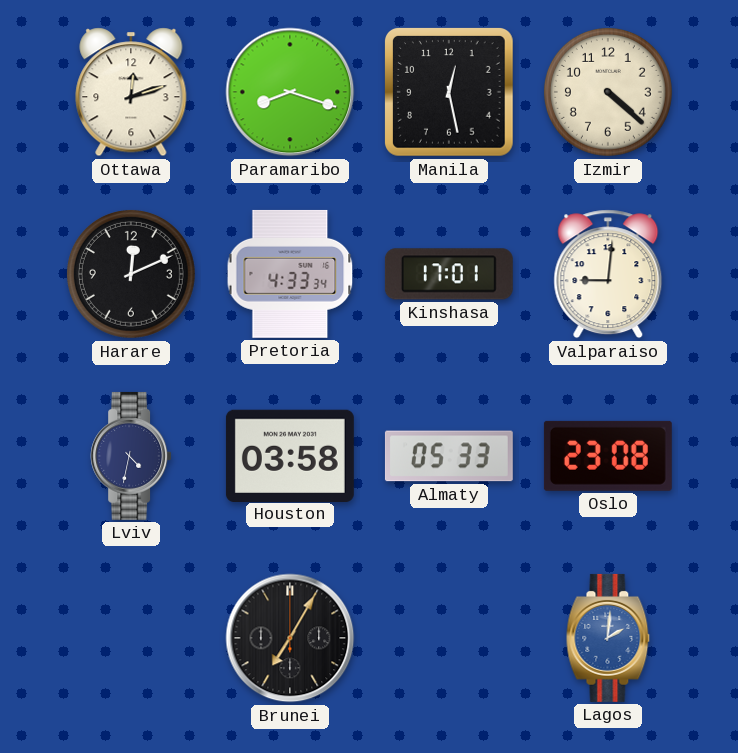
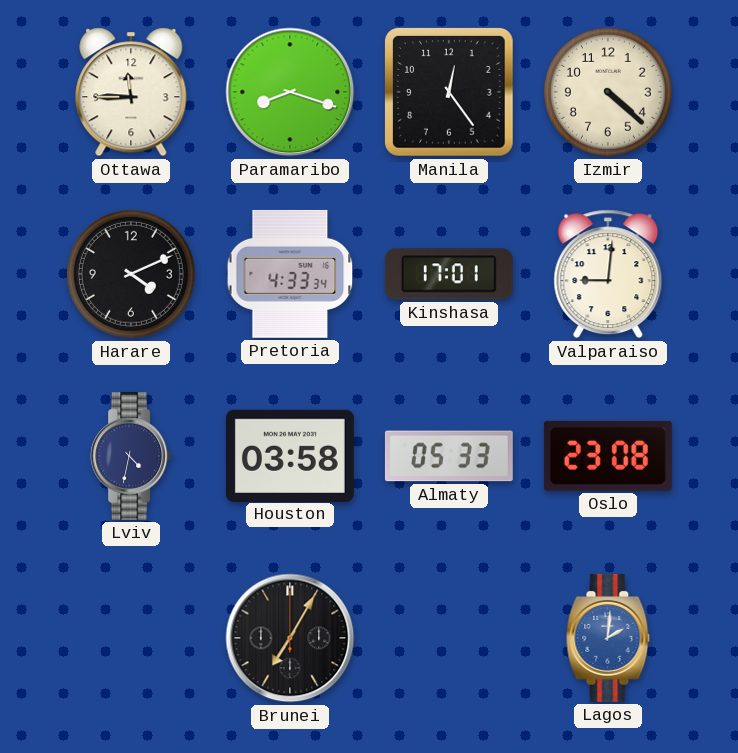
Ottawa: 12:12 -> 11:45 (131, 92)
Manila: 12:28 -> 12:24 (450, 93)
Harare: 12:11 -> 4:11 (131, 274)
